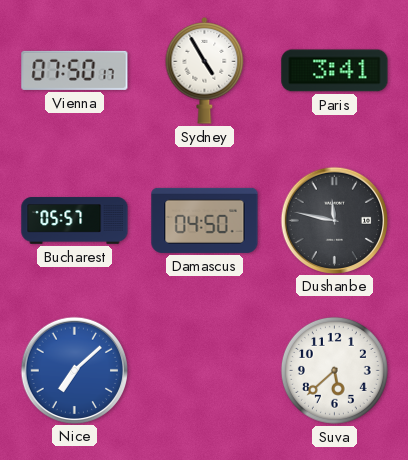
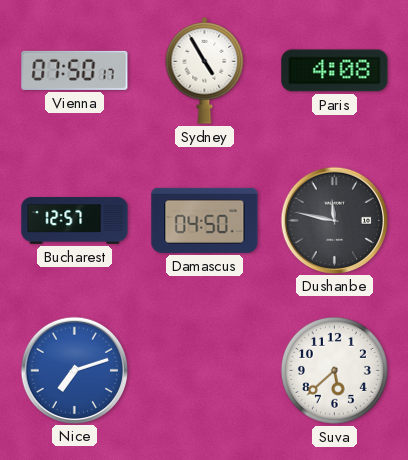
Paris: 3:41 -> 4:08 (335, 71)
Bucharest: 05:57 -> 12:57 (75, 221)
Nice: 7:08 -> 7:12 (74, 370)
